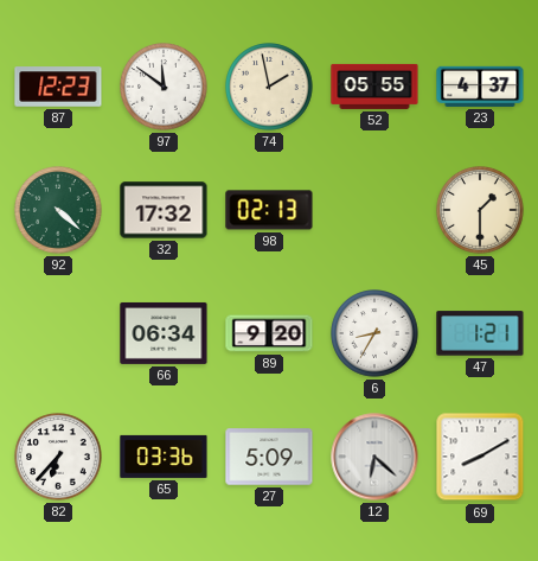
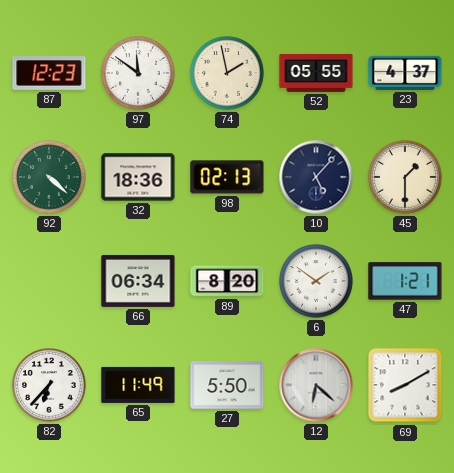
32: 17:32 -> 18:36 (138, 177)
10: none -> 5:07 (316, 177)
89: 9:20 -> 8:20 (227, 281)
6: 8:35 -> 1:51 (316, 281)
65: 03:36 -> 11:49 (138, 385)
27: 5:09 -> 5:50 (227, 385)
